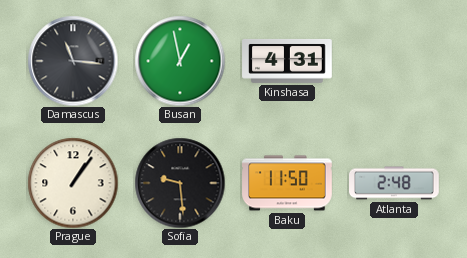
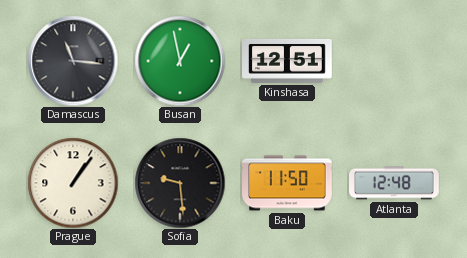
Kinshasa: 4:31 -> 12:51 (287, 61)
Atlanta: 2:48 -> 12:48 (395, 183)
